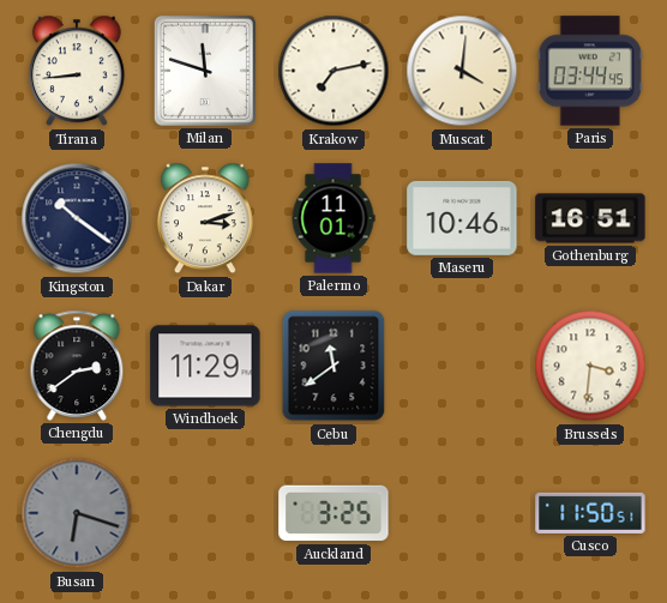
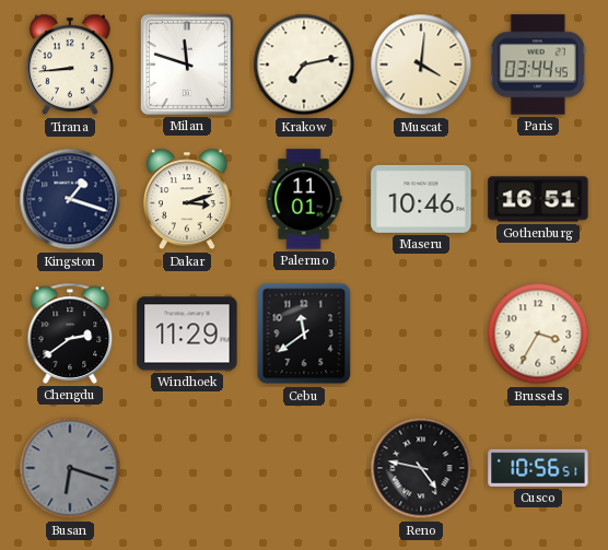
Kingston: 10:21 -> 1:18 (70, 199)
Brussels: 3:31 -> 3:35 (538, 333)
Auckland: 3:25 -> none (333, 513)
Reno: none -> 4:47 (421, 468)
Cusco: 11:50 -> 10:56 (538, 468)
